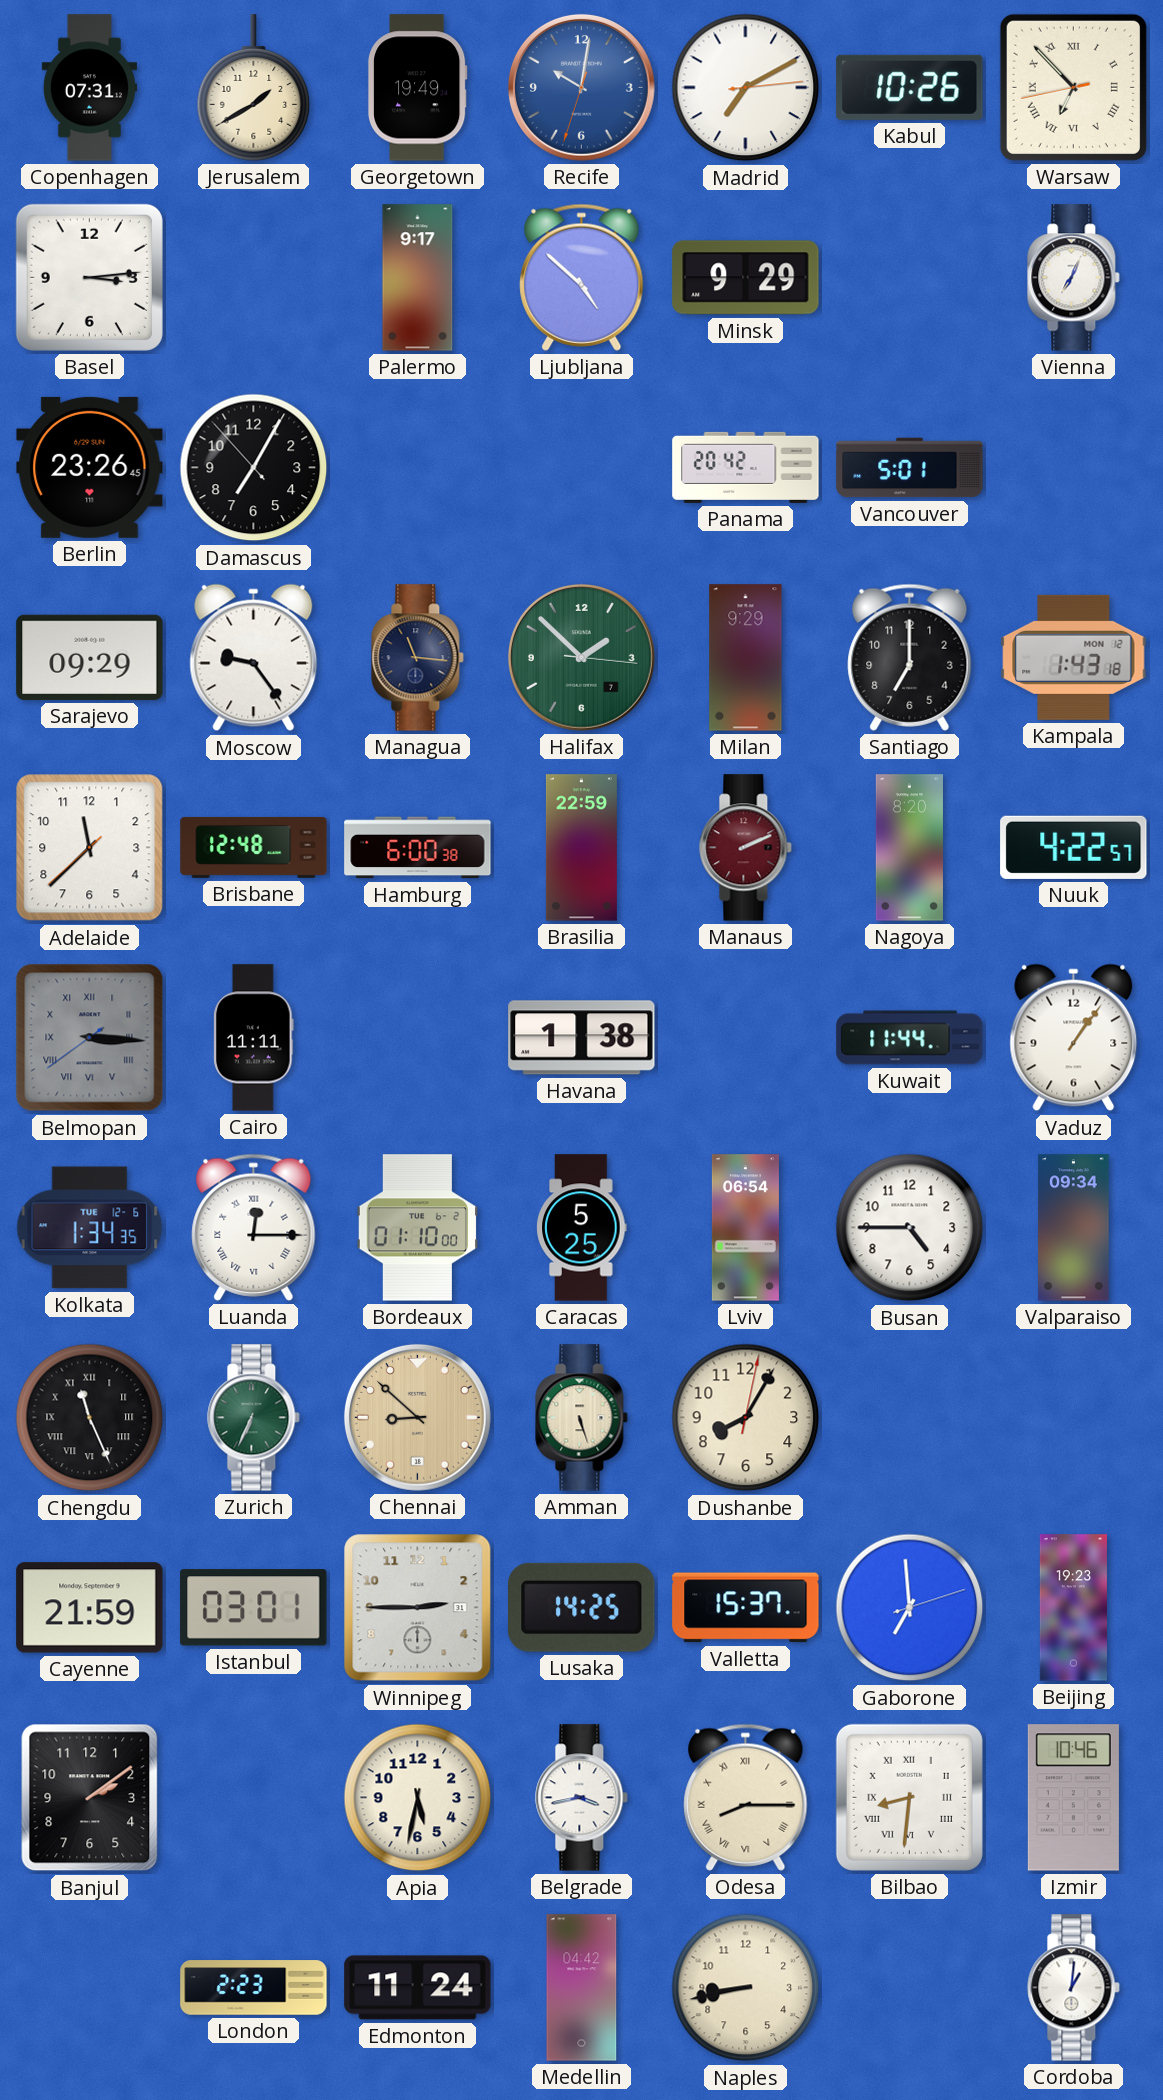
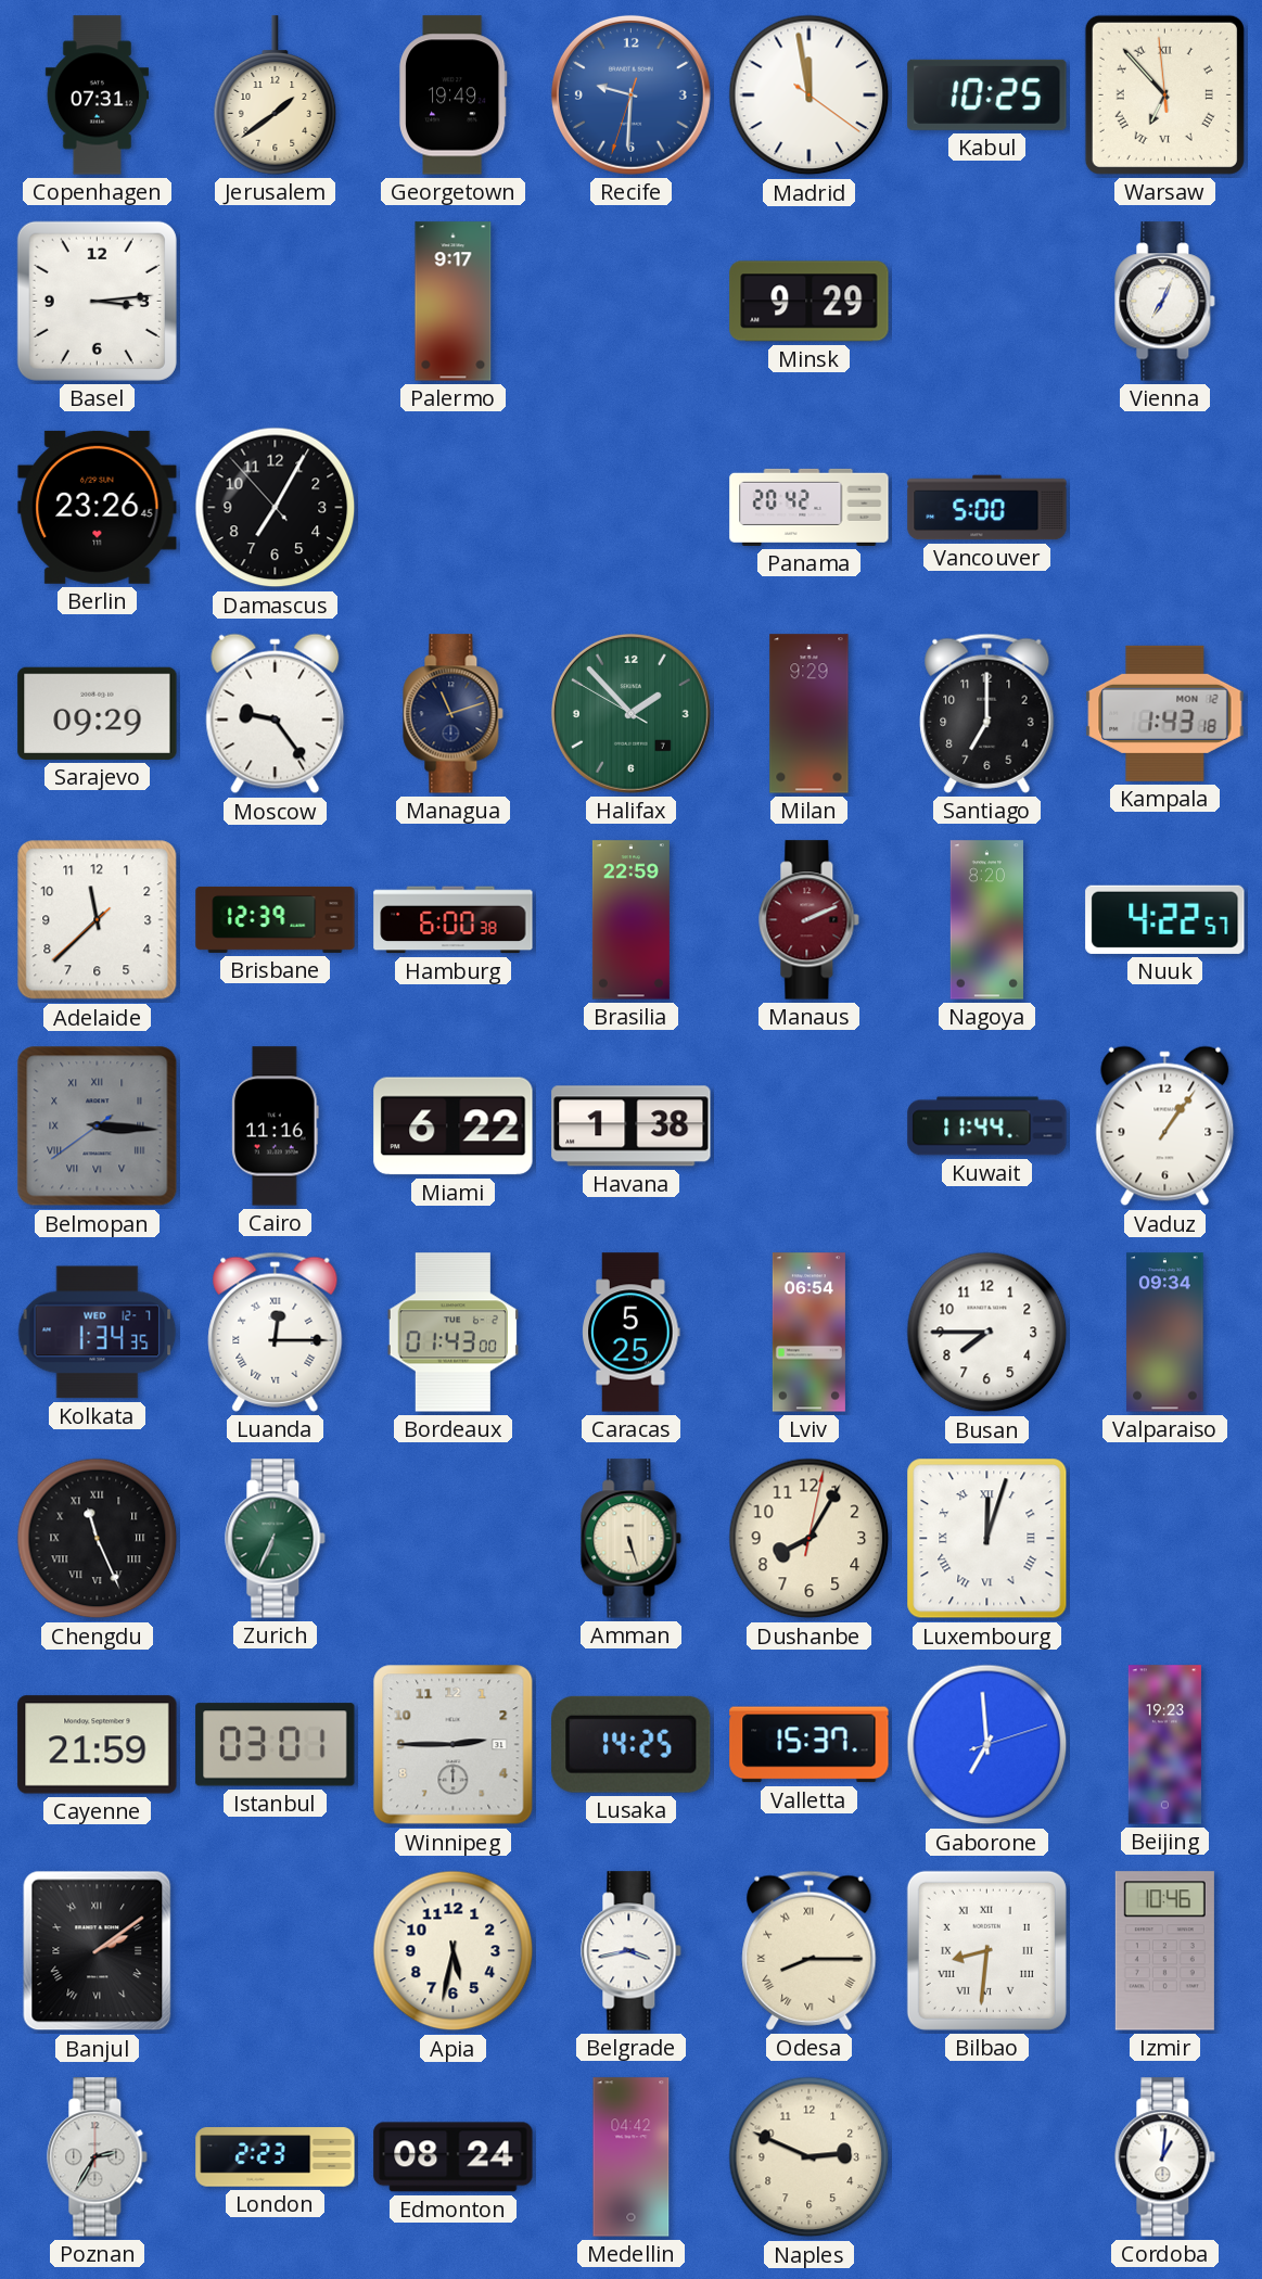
Jerusalem: 1:40 -> 1:39 (276, 96)
Recife: 10:01 -> 9:30 (630, 94)
Madrid: 7:10 -> 11:58 (810, 96)
Kabul: 10:26 -> 10:25 (987, 94)
Warsaw: 6:52:43 -> 6:52:59 (1164, 94)
Ljubljana: 4:52 -> none (582, 277)
Vancouver: 5:01 -> 5:00 (987, 508)
Managua: 11:16 -> 11:12 (454, 714)
Halifax: 1:52:16 -> 1:52:50 (630, 713)
Brisbane: 12:48 -> 12:39 (276, 919)
Cairo: 11:11 -> 11:16 (276, 1126)
Miami: none -> 6:22 (454, 1126)
Kolkata date: TUE 12-6 -> WED 12-7 (98, 1333)
Bordeaux: 01:10 -> 01:43 (452, 1333)
Busan: 4:45 -> 7:45 (987, 1333)
Chennai: 8:52 -> none (417, 1417)
Luxembourg: none -> 12:03 (987, 1539)
Banjul numerals: Arabic -> Roman (98, 1951)
Poznan: none -> 2:35 (98, 2157)
Edmonton: 11:24 -> 08:24 (454, 2157)
Naples: 8:43 -> 2:49 (810, 2157)
